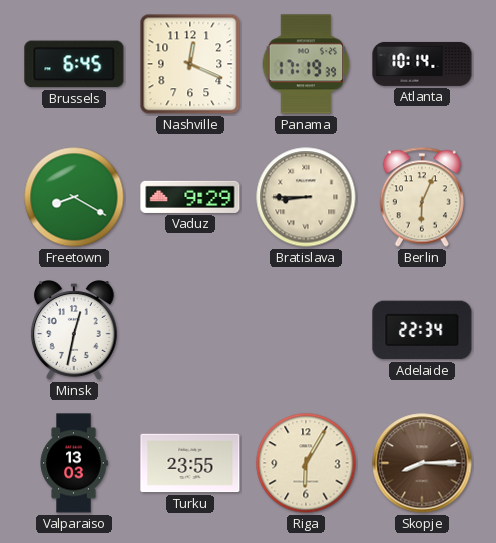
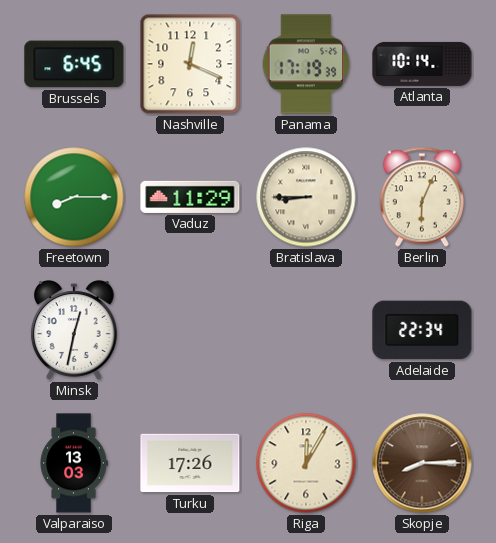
Freetown: 8:20 -> 8:15 (74, 197)
Vaduz: 9:29 -> 11:29 (190, 197)
Turku: 23:55 -> 17:26 (190, 463)
Riga: 6:05 -> 12:05 (306, 463)
